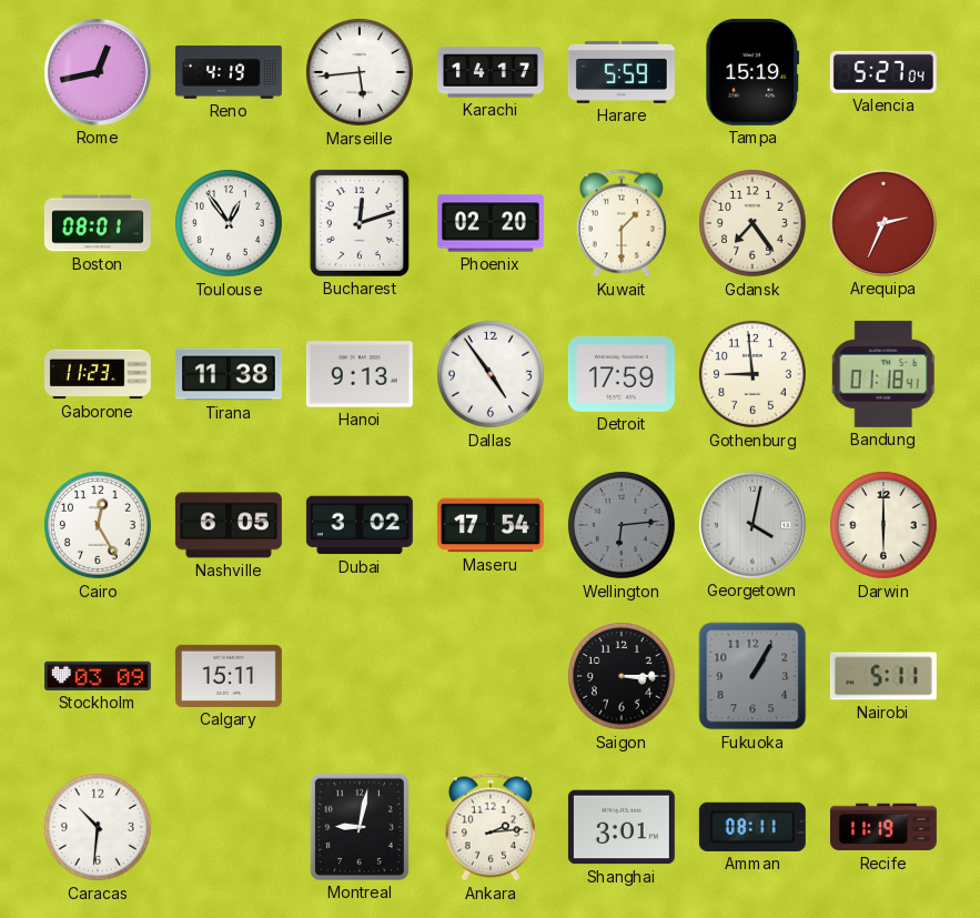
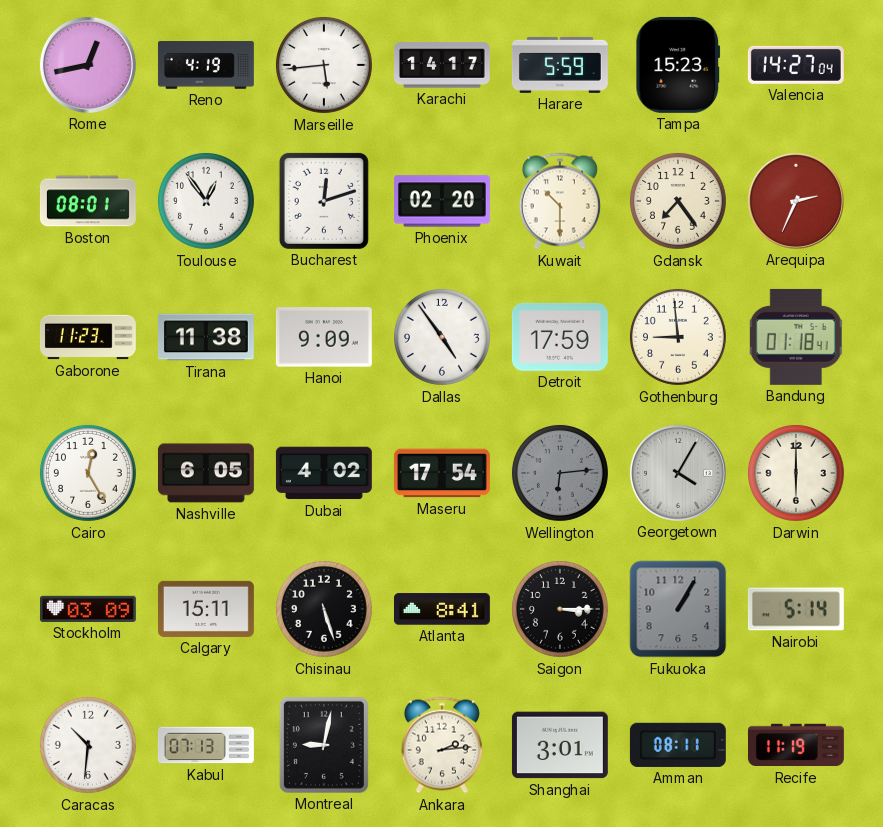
Tampa: 15:19 -> 15:23 (678, 65)
Valencia: 5:27 -> 14:27 (796, 65)
Kuwait: 1:30 -> 10:30 (560, 201)
Hanoi: 9:13 -> 9:09 (324, 337)
Dubai: 3:02 -> 4:02 (324, 473)
Georgetown: 4:02 -> 4:05 (678, 473)
Chisinau: none -> 5:27 (324, 609)
Atlanta: none -> 8:41 (442, 609)
Nairobi: 5:11 -> 5:14 (796, 609)
Kabul: none -> 07:13 (206, 745)
